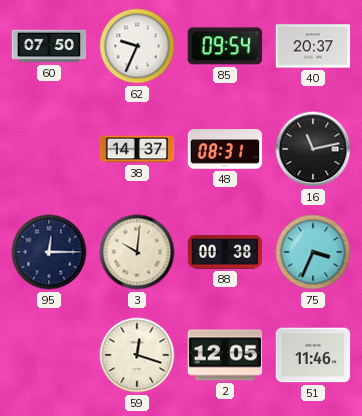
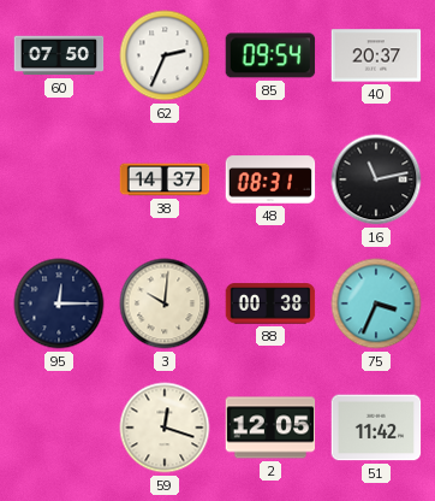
62: 9:34 -> 2:34 (165, 55)
51: 11:46 -> 11:42 (376, 428)
